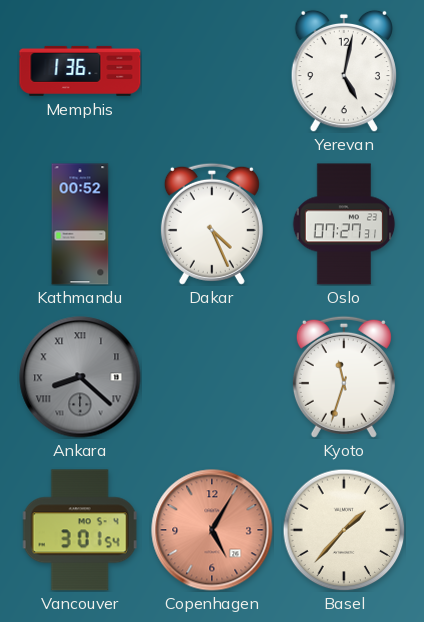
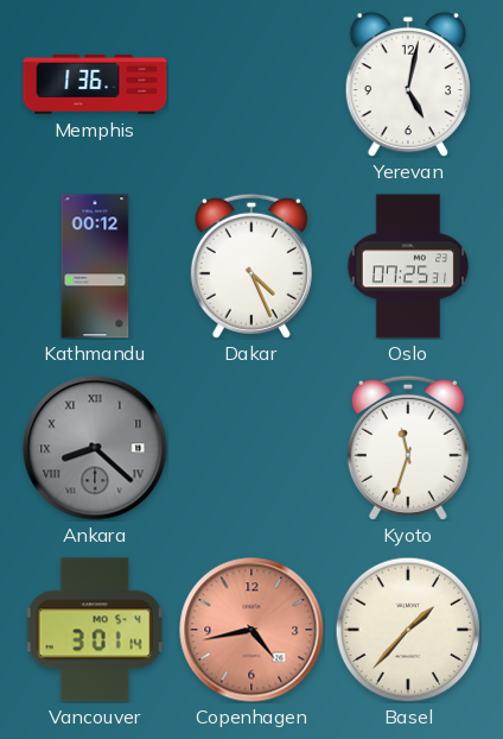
Kathmandu: 00:52 -> 00:12 (95, 266)
Oslo: 07:27 -> 07:25 (408, 266)
Vancouver: 3:01:54 -> 3:01:14 (95, 630)
Copenhagen: 5:05 -> 4:43 (251, 630)
